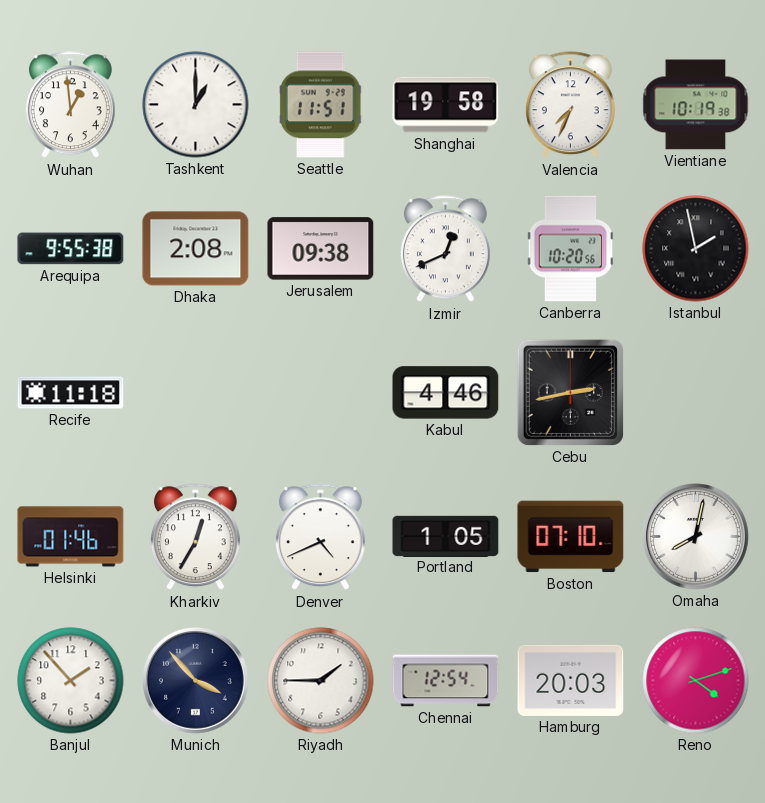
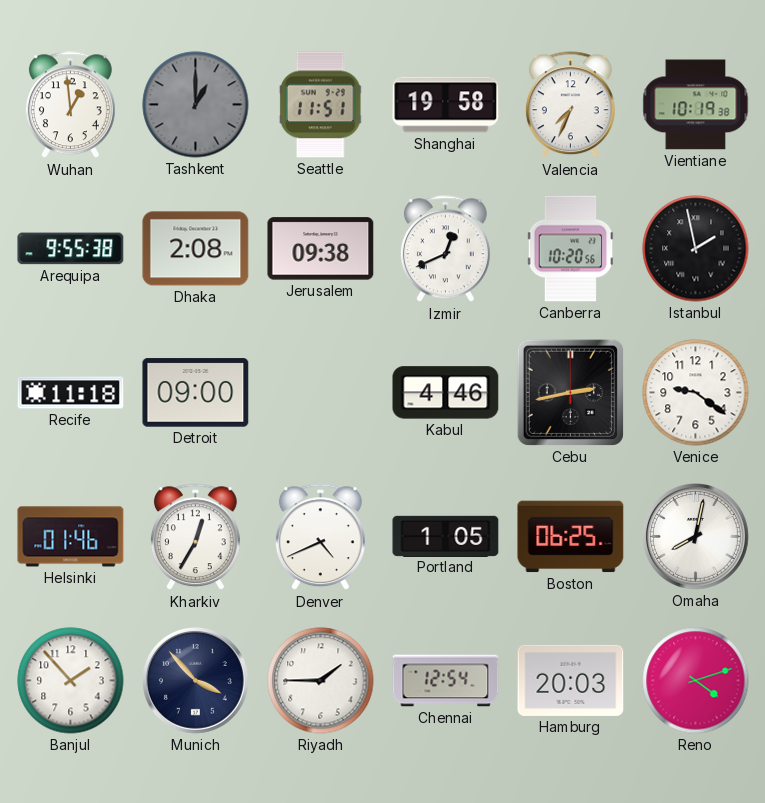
Tashkent dial: white -> grey (196, 105)
Detroit: none -> 09:00 (196, 393)
Venice: none -> 9:21 (696, 393)
Boston: 07:10 -> 06:25 (571, 537)
